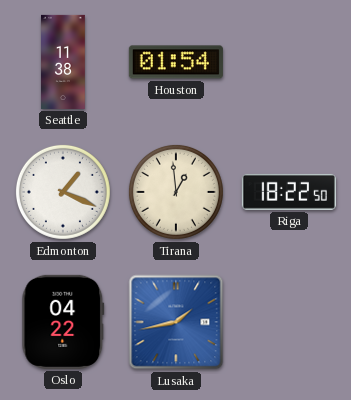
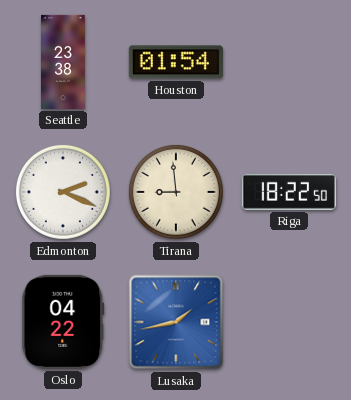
Seattle: 11:38 -> 23:38 (64, 62)
Edmonton: 1:19 -> 2:19 (63, 192)
Tirana: 12:59 -> 8:59 (176, 192)
